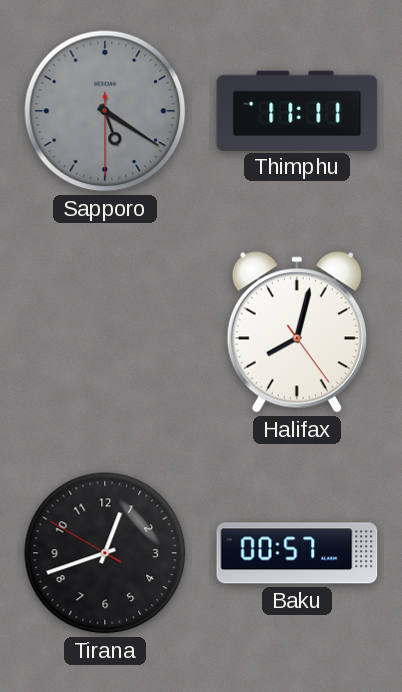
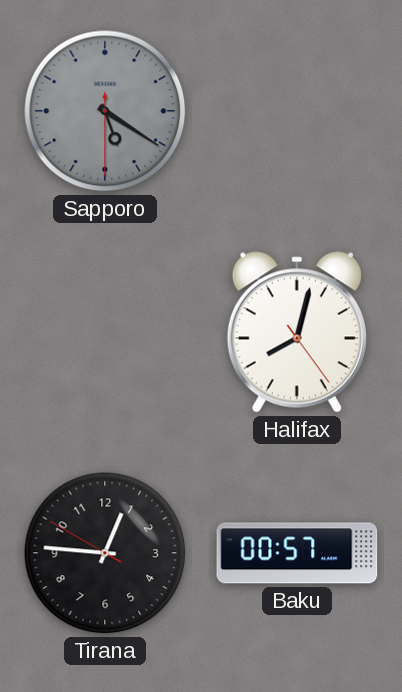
Thimphu: 11:11 -> none (297, 110)
Tirana: 12:41 -> 12:45 (105, 553)
